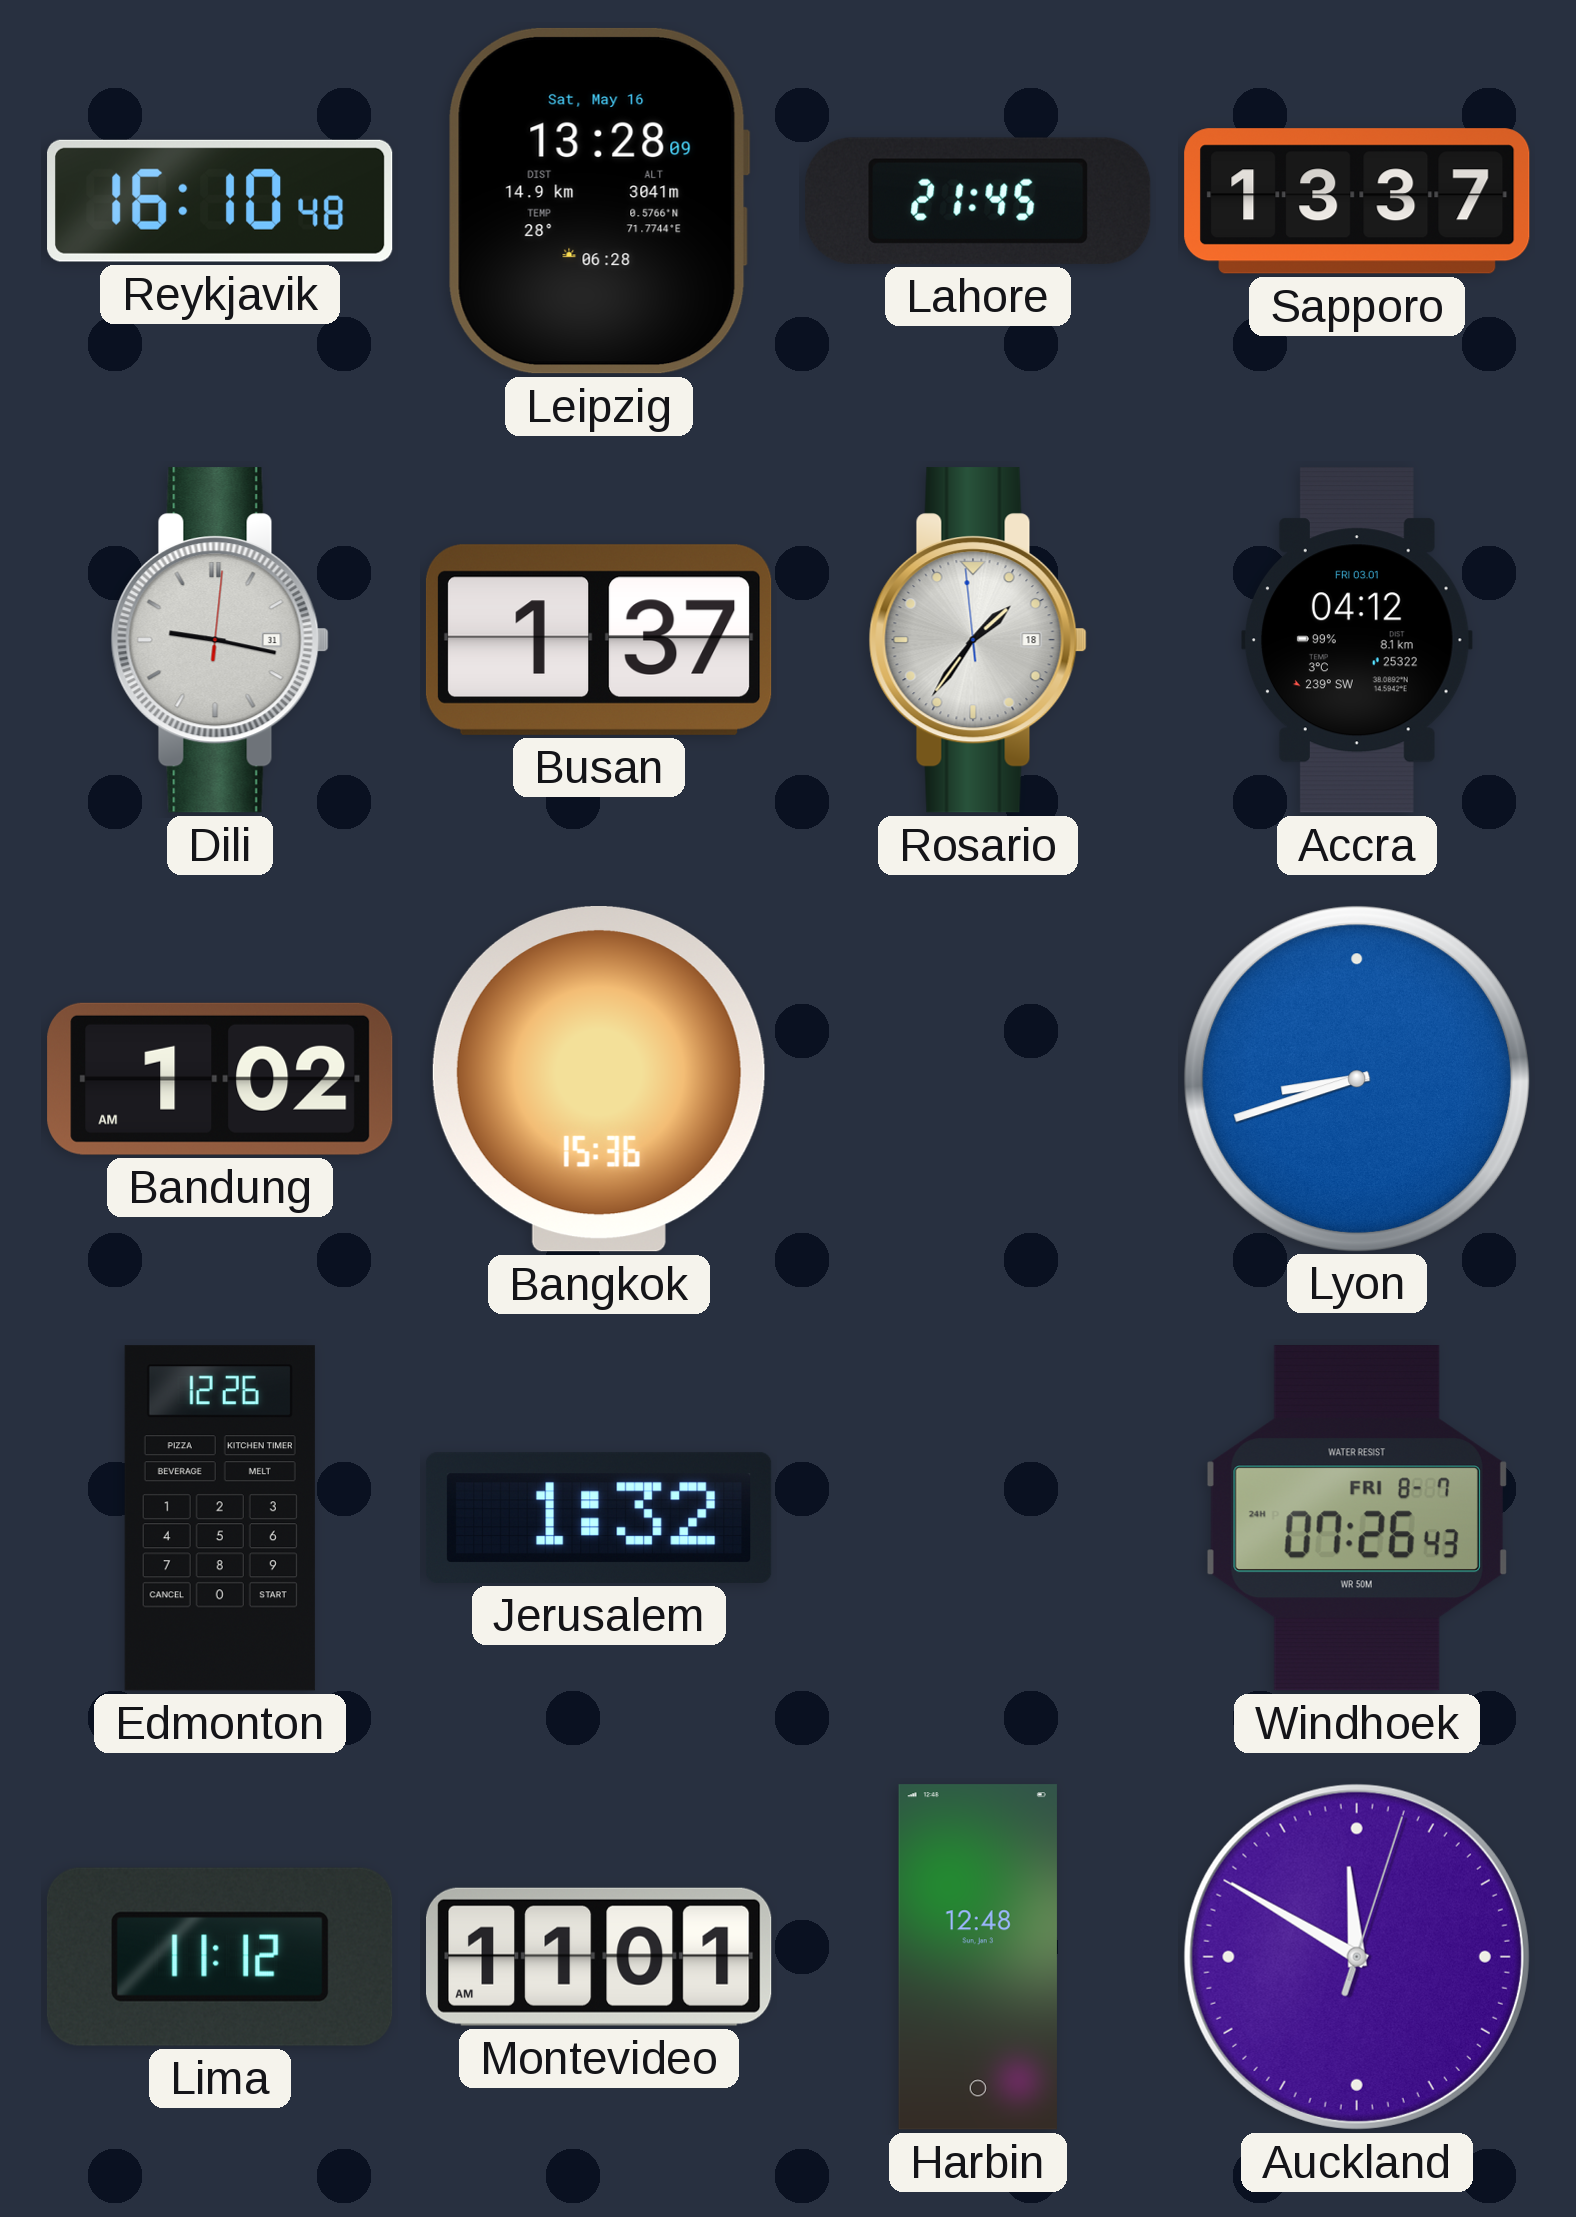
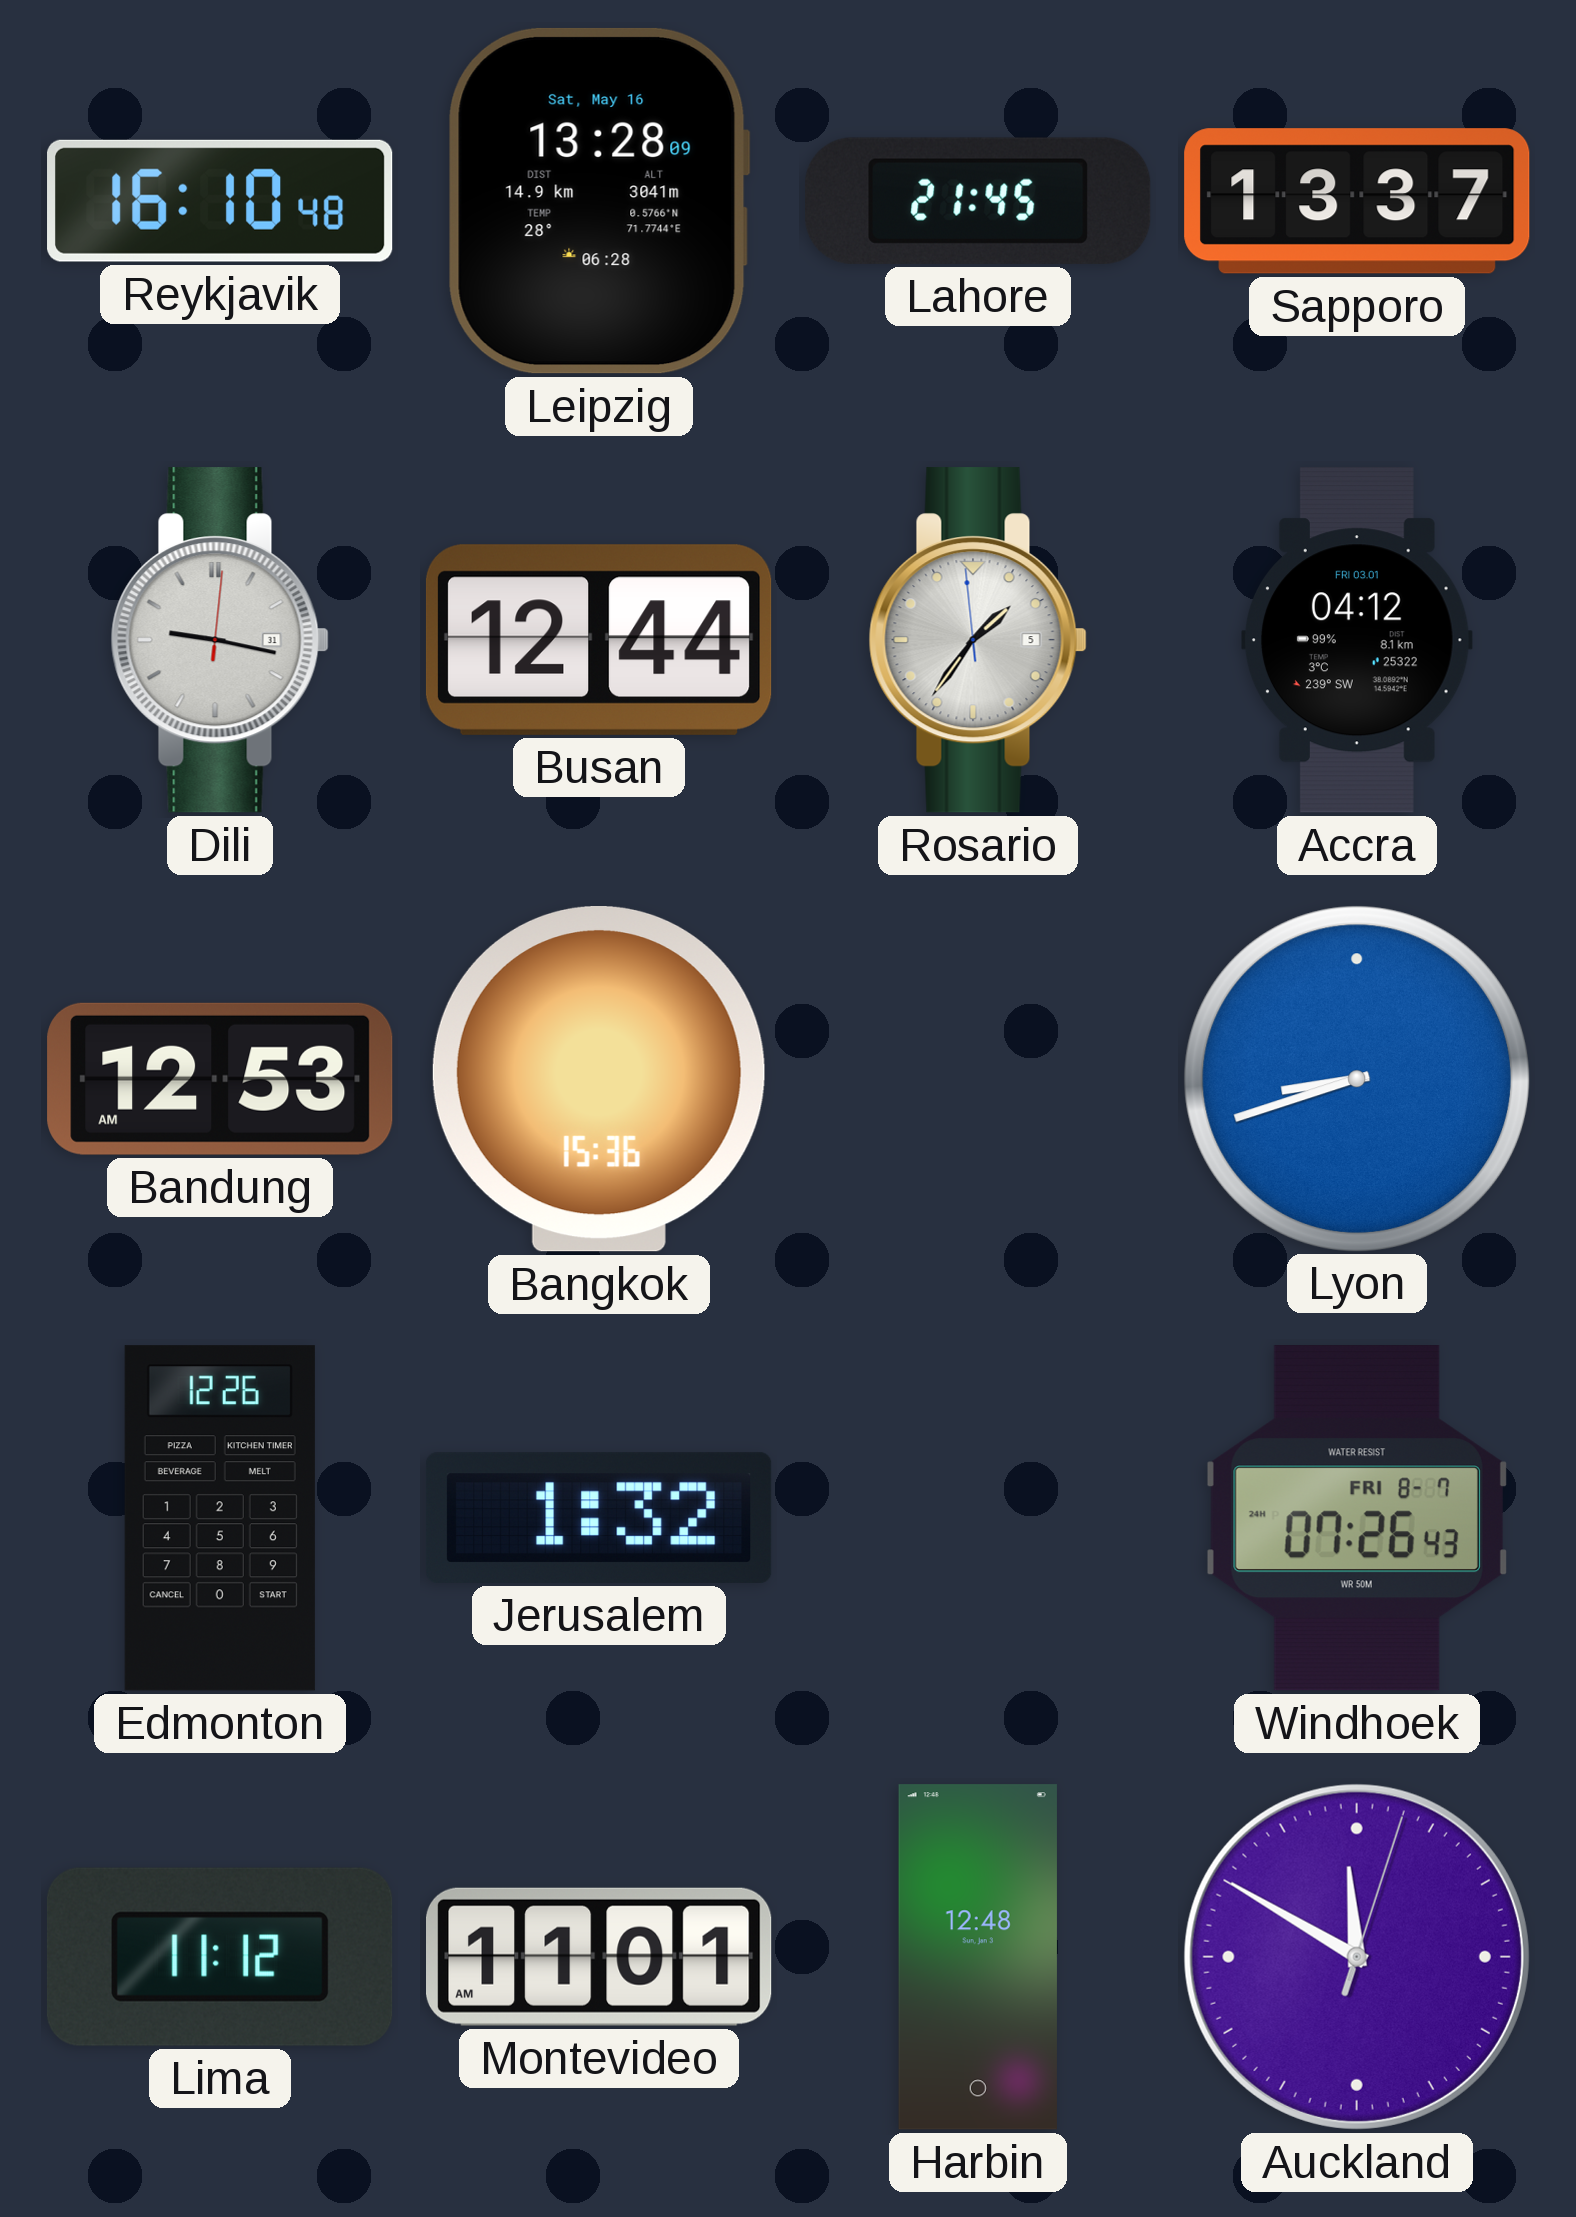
Busan: 1:37 -> 12:44 (599, 640)
Rosario date: 18 -> 5 (978, 640)
Bandung: 1:02 -> 12:53 (220, 1079)
